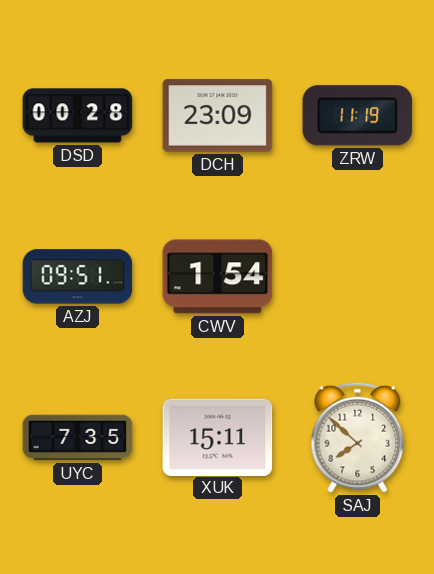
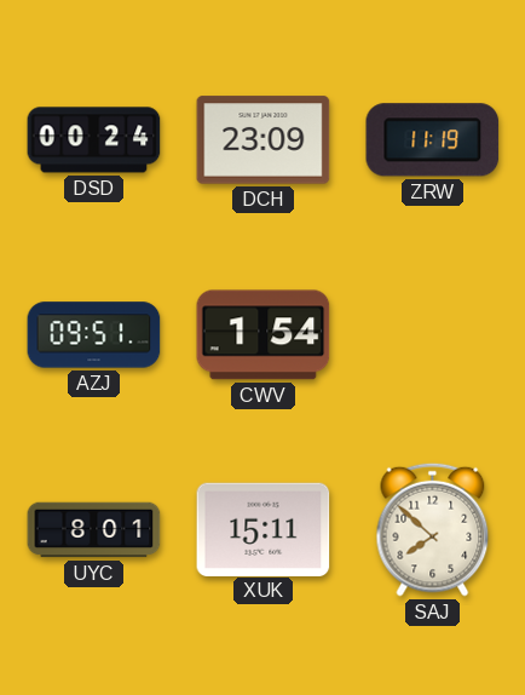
DSD: 00:28 -> 00:24 (94, 140)
UYC: 7:35 -> 8:01 (94, 530)
